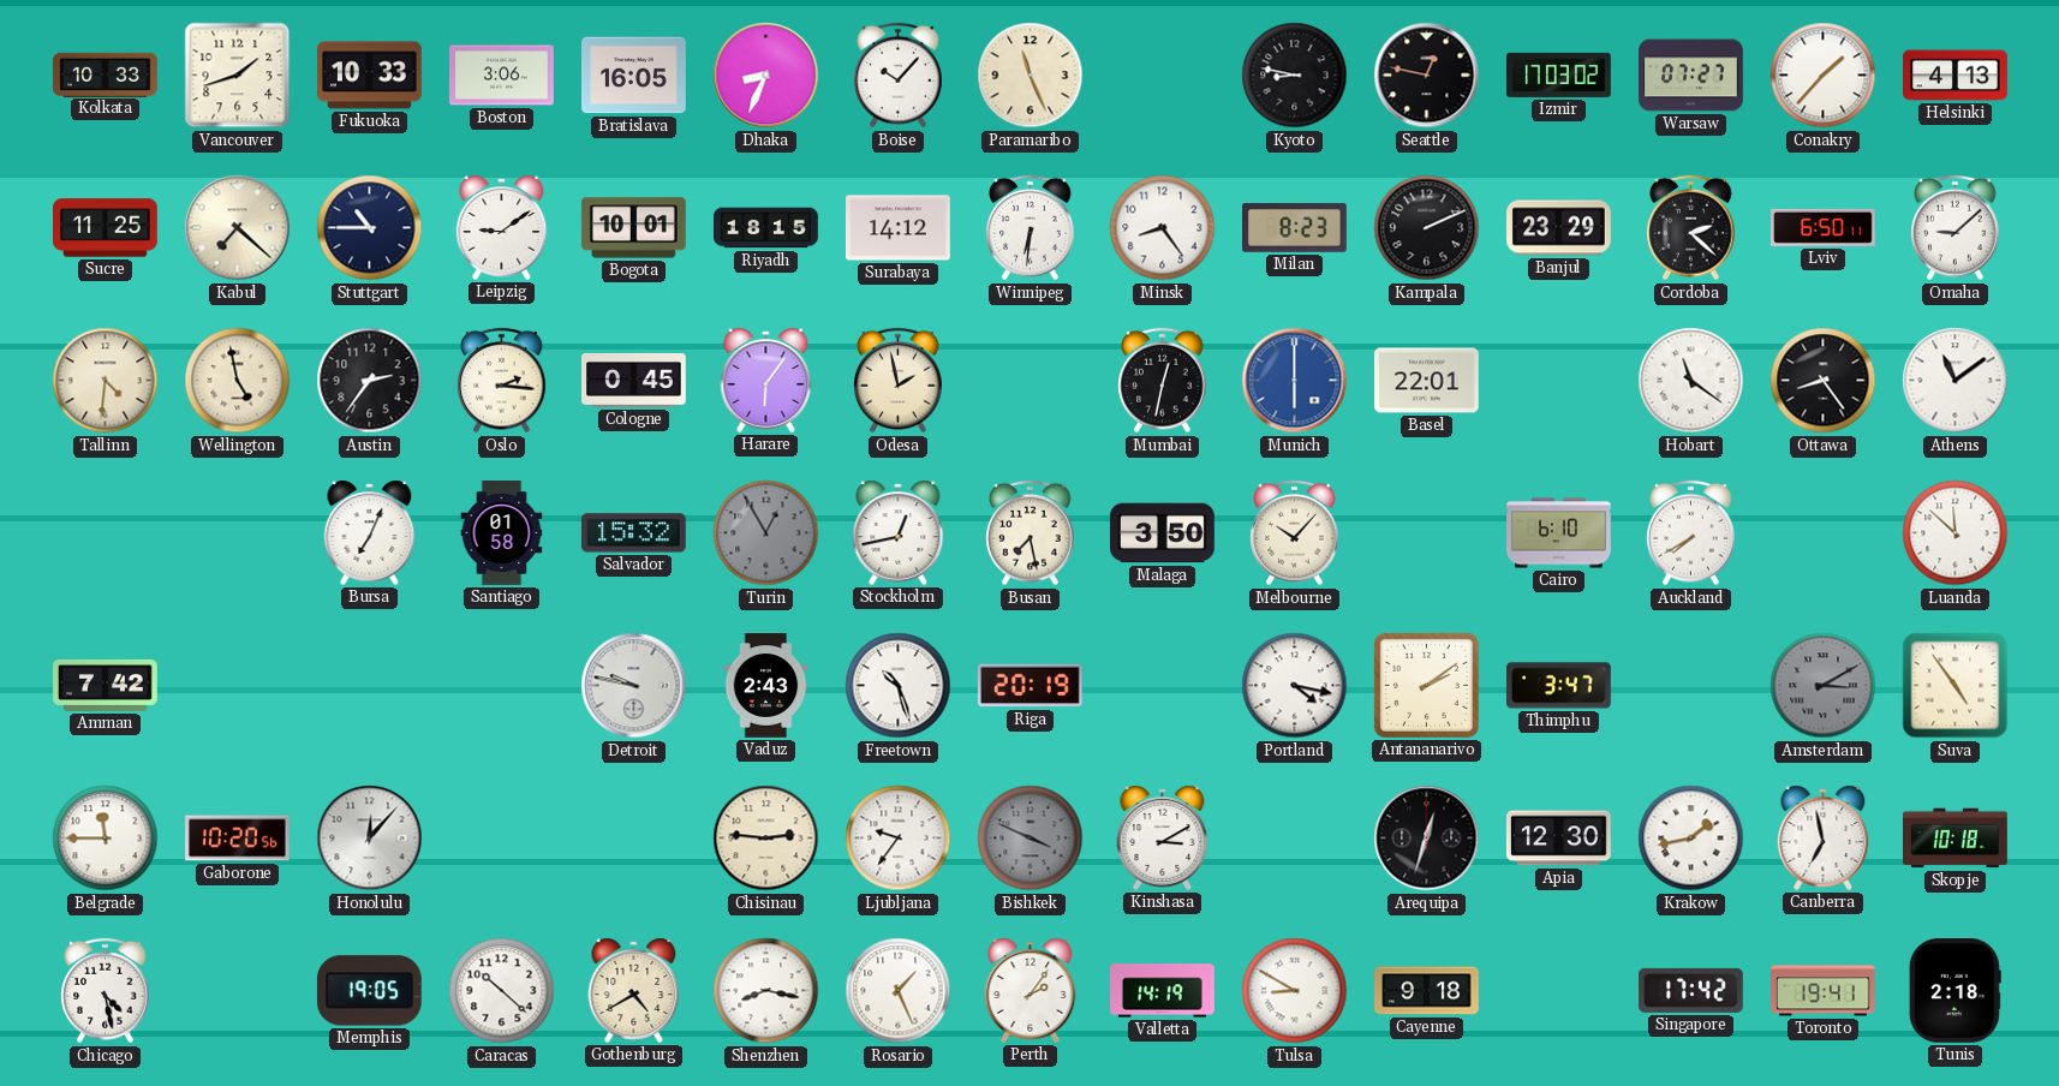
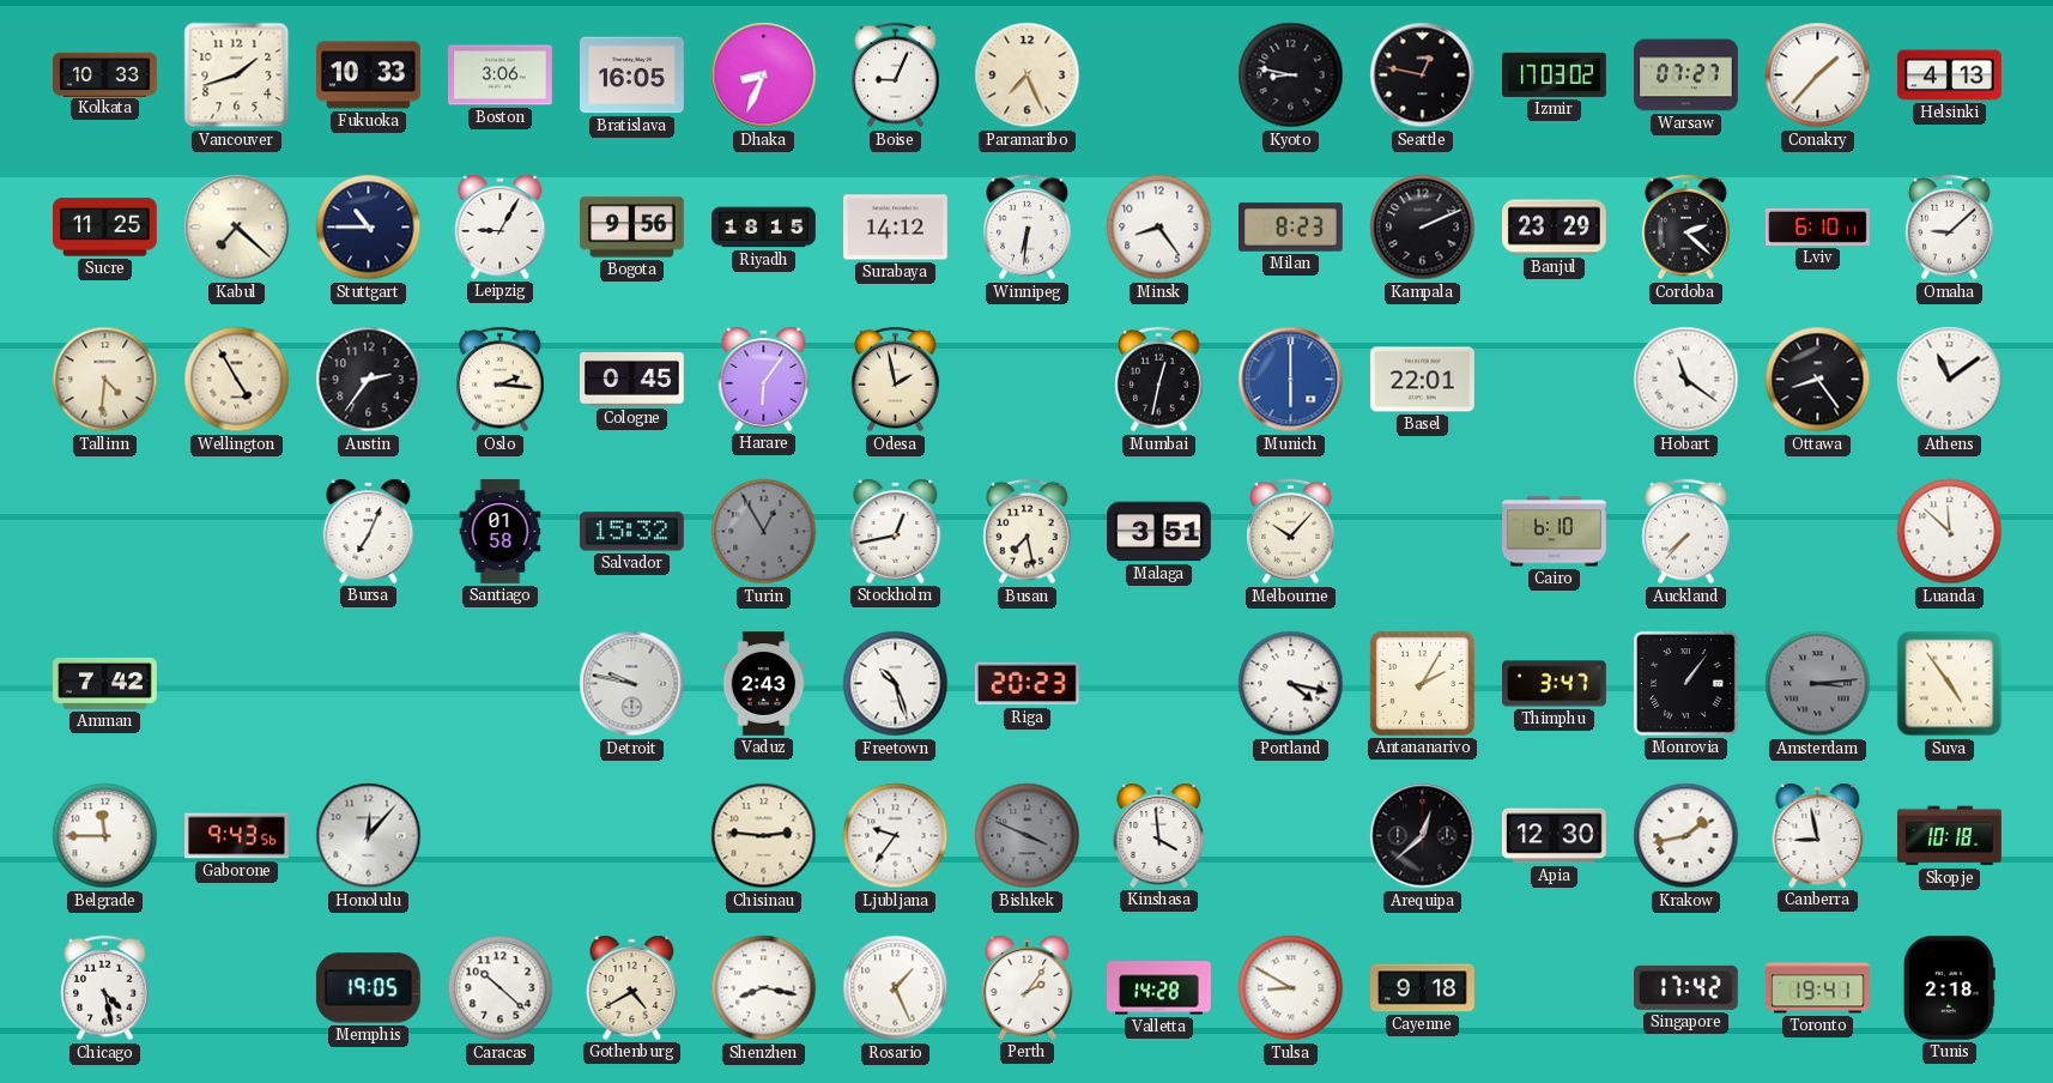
Boise: 10:07 -> 9:04 (896, 75)
Paramaribo: 11:26 -> 7:26 (1028, 75)
Leipzig: 9:09 -> 9:05 (501, 226)
Bogota: 10:01 -> 9:56 (631, 228)
Lviv: 6:50 -> 6:10 (1818, 226)
Wellington: 4:58 -> 4:55 (237, 380)
Malaga: 3:50 -> 3:51 (1159, 532)
Auckland: 7:40 -> 7:37 (1686, 532)
Riga: 20:19 -> 20:23 (1026, 684)
Antananarivo: 2:09 -> 2:05 (1422, 683)
Monrovia: none -> 1:06 (1685, 683)
Amsterdam: 3:10 -> 3:14 (1818, 684)
Gaborone: 10:20 -> 9:43 (237, 836)
Kinshasa: 3:10 -> 3:59 (1159, 835)
Arequipa: 12:33 -> 12:38 (1423, 836)
Canberra: 6:58 -> 8:58 (1818, 835)
Valletta: 14:19 -> 14:28 (1159, 988)
